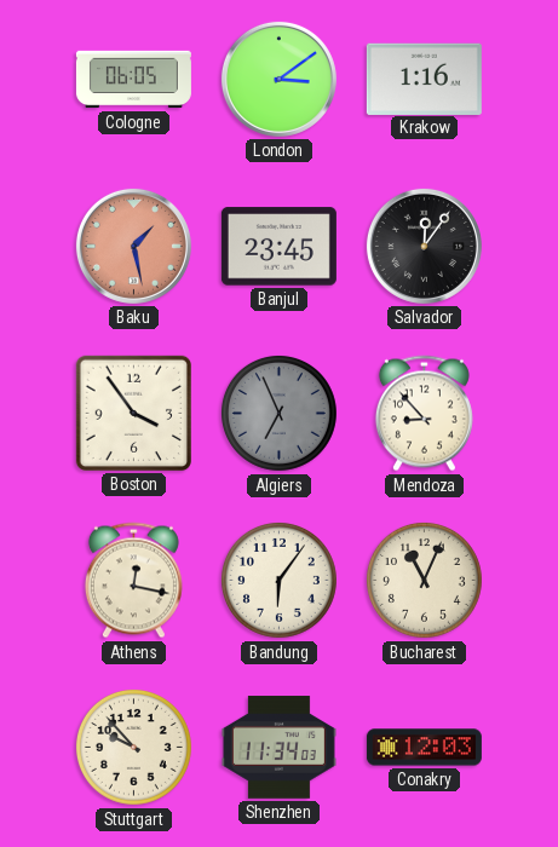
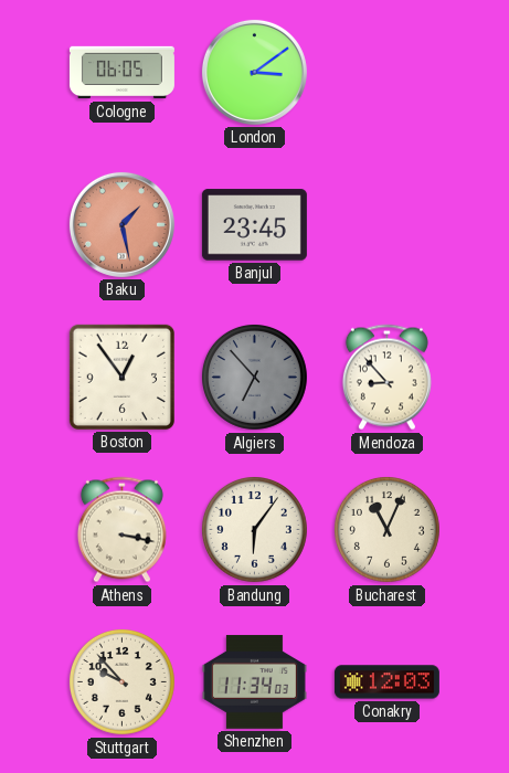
Krakow: 1:16 -> none (424, 79)
Salvador: 12:06 -> none (424, 246)
Boston: 3:54 -> 12:54 (121, 377)
Algiers: 6:56 -> 6:53 (254, 377)
Athens: 12:17 -> 3:17 (121, 530)
